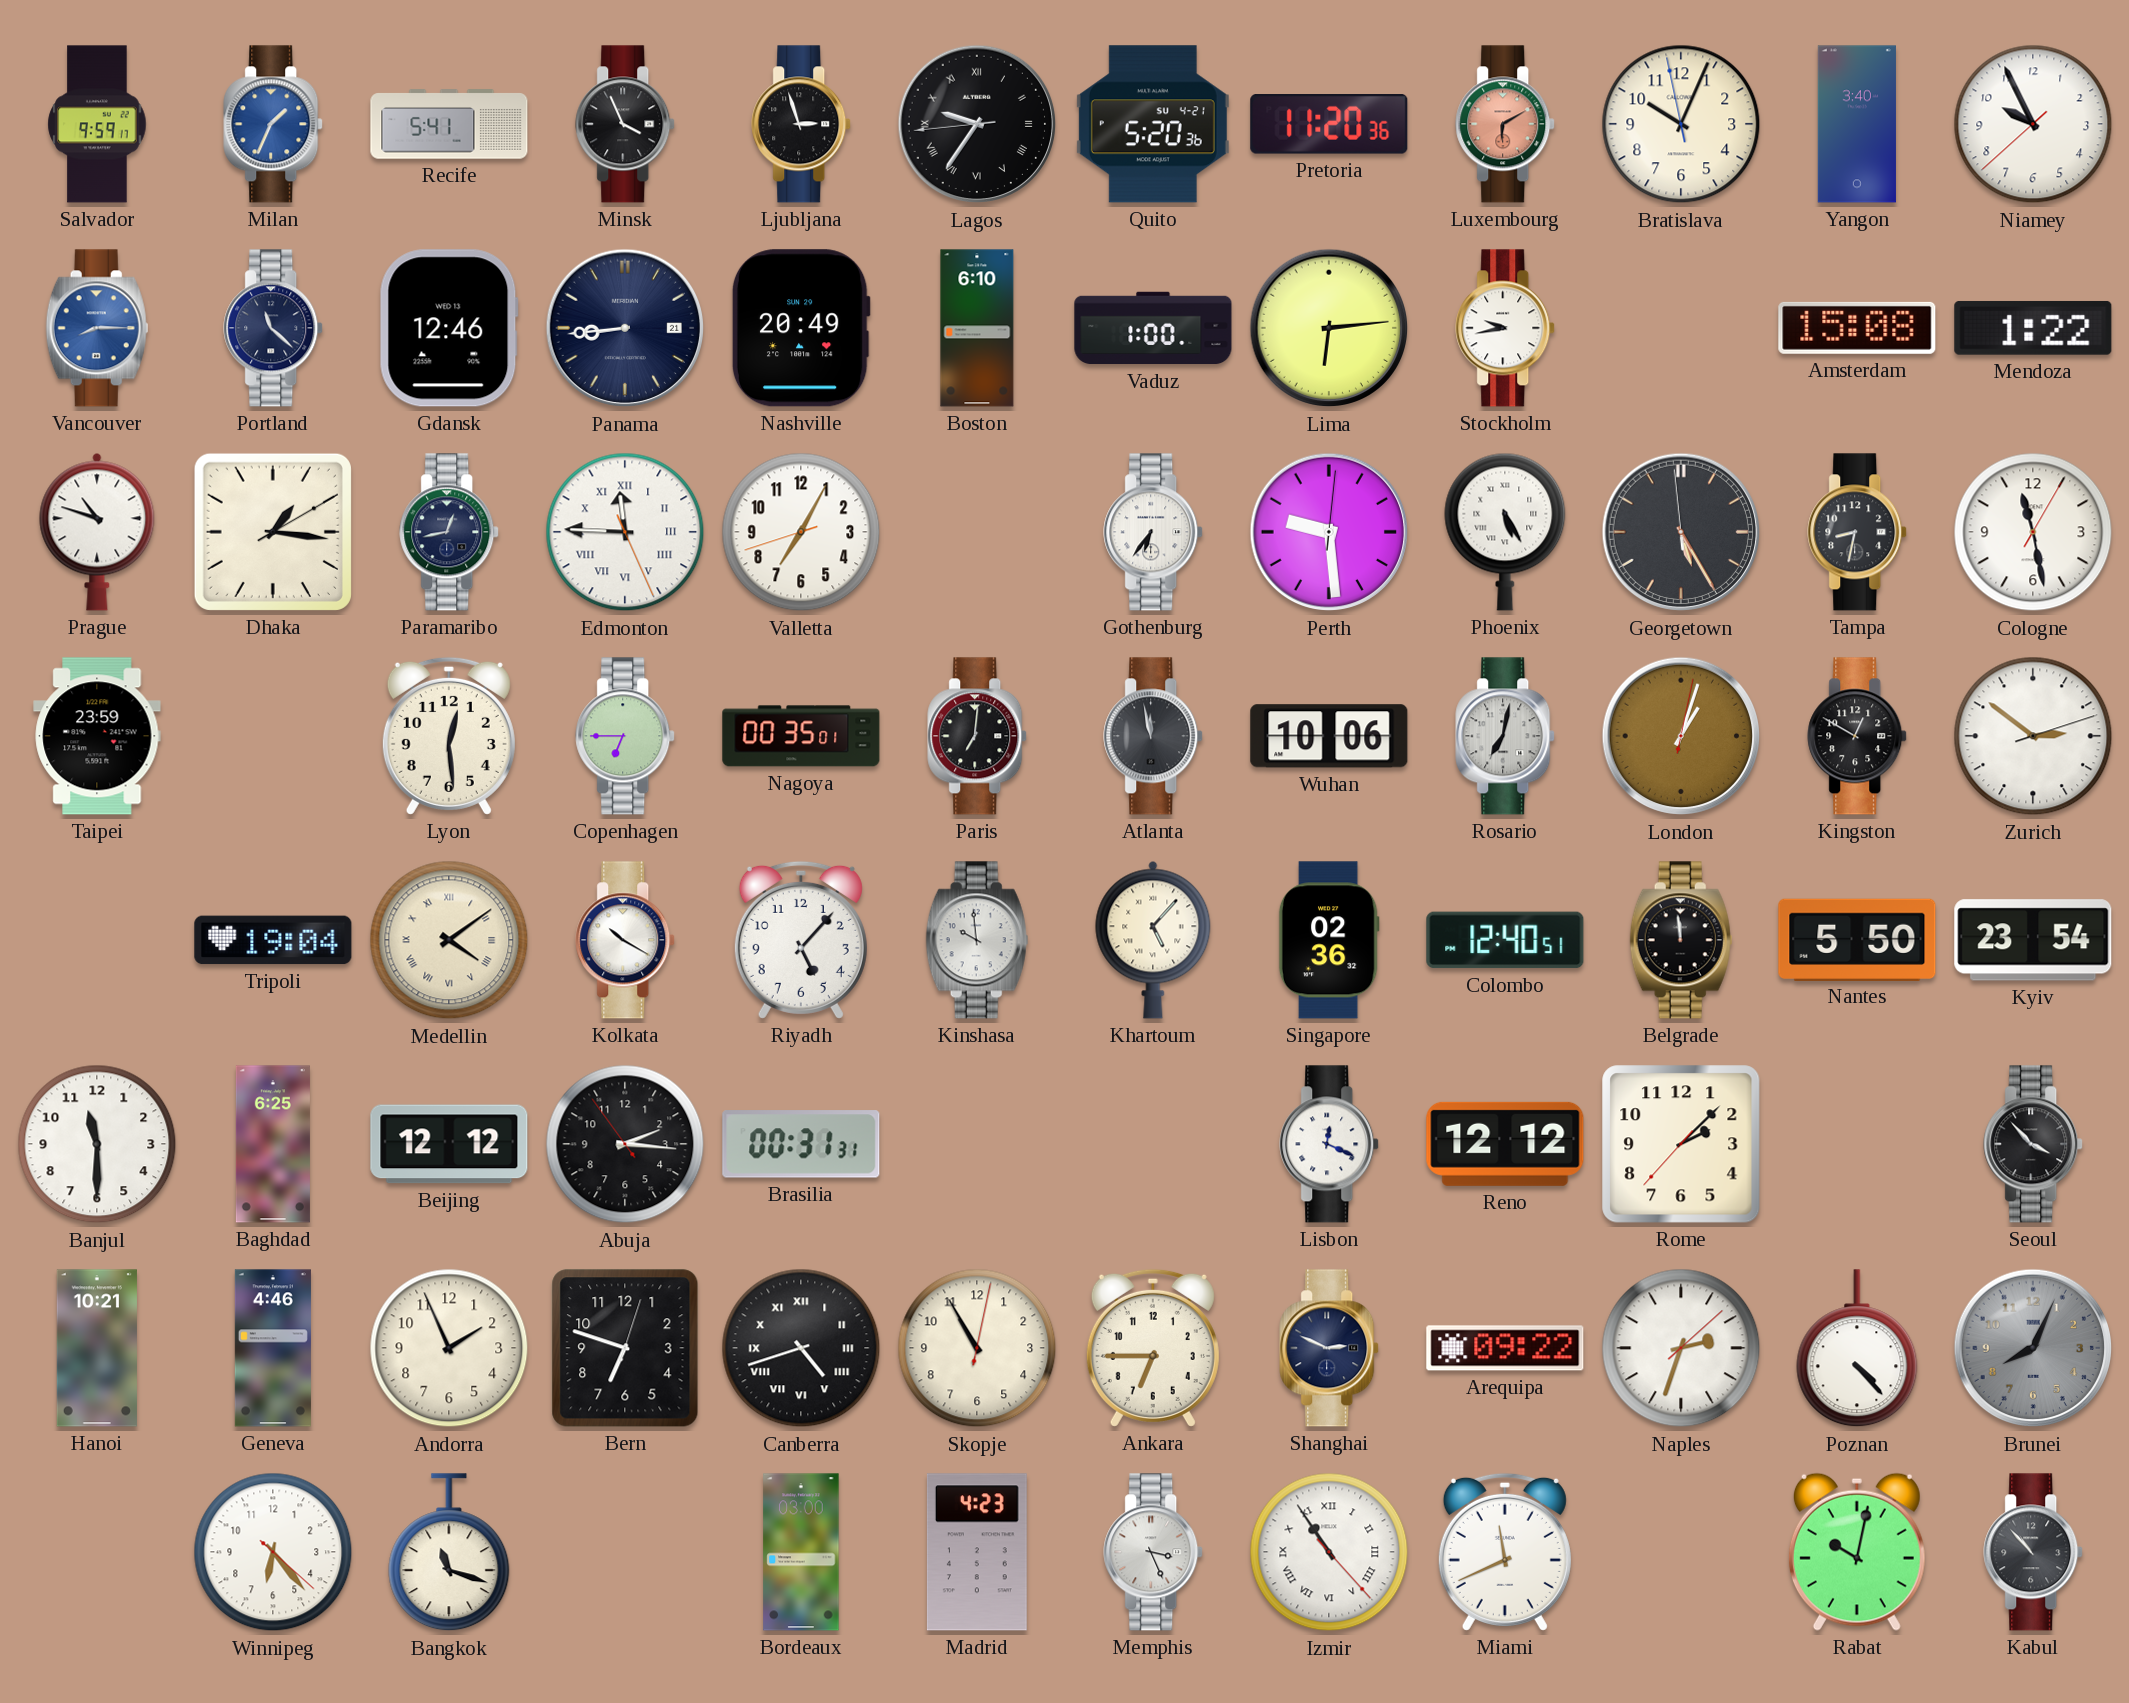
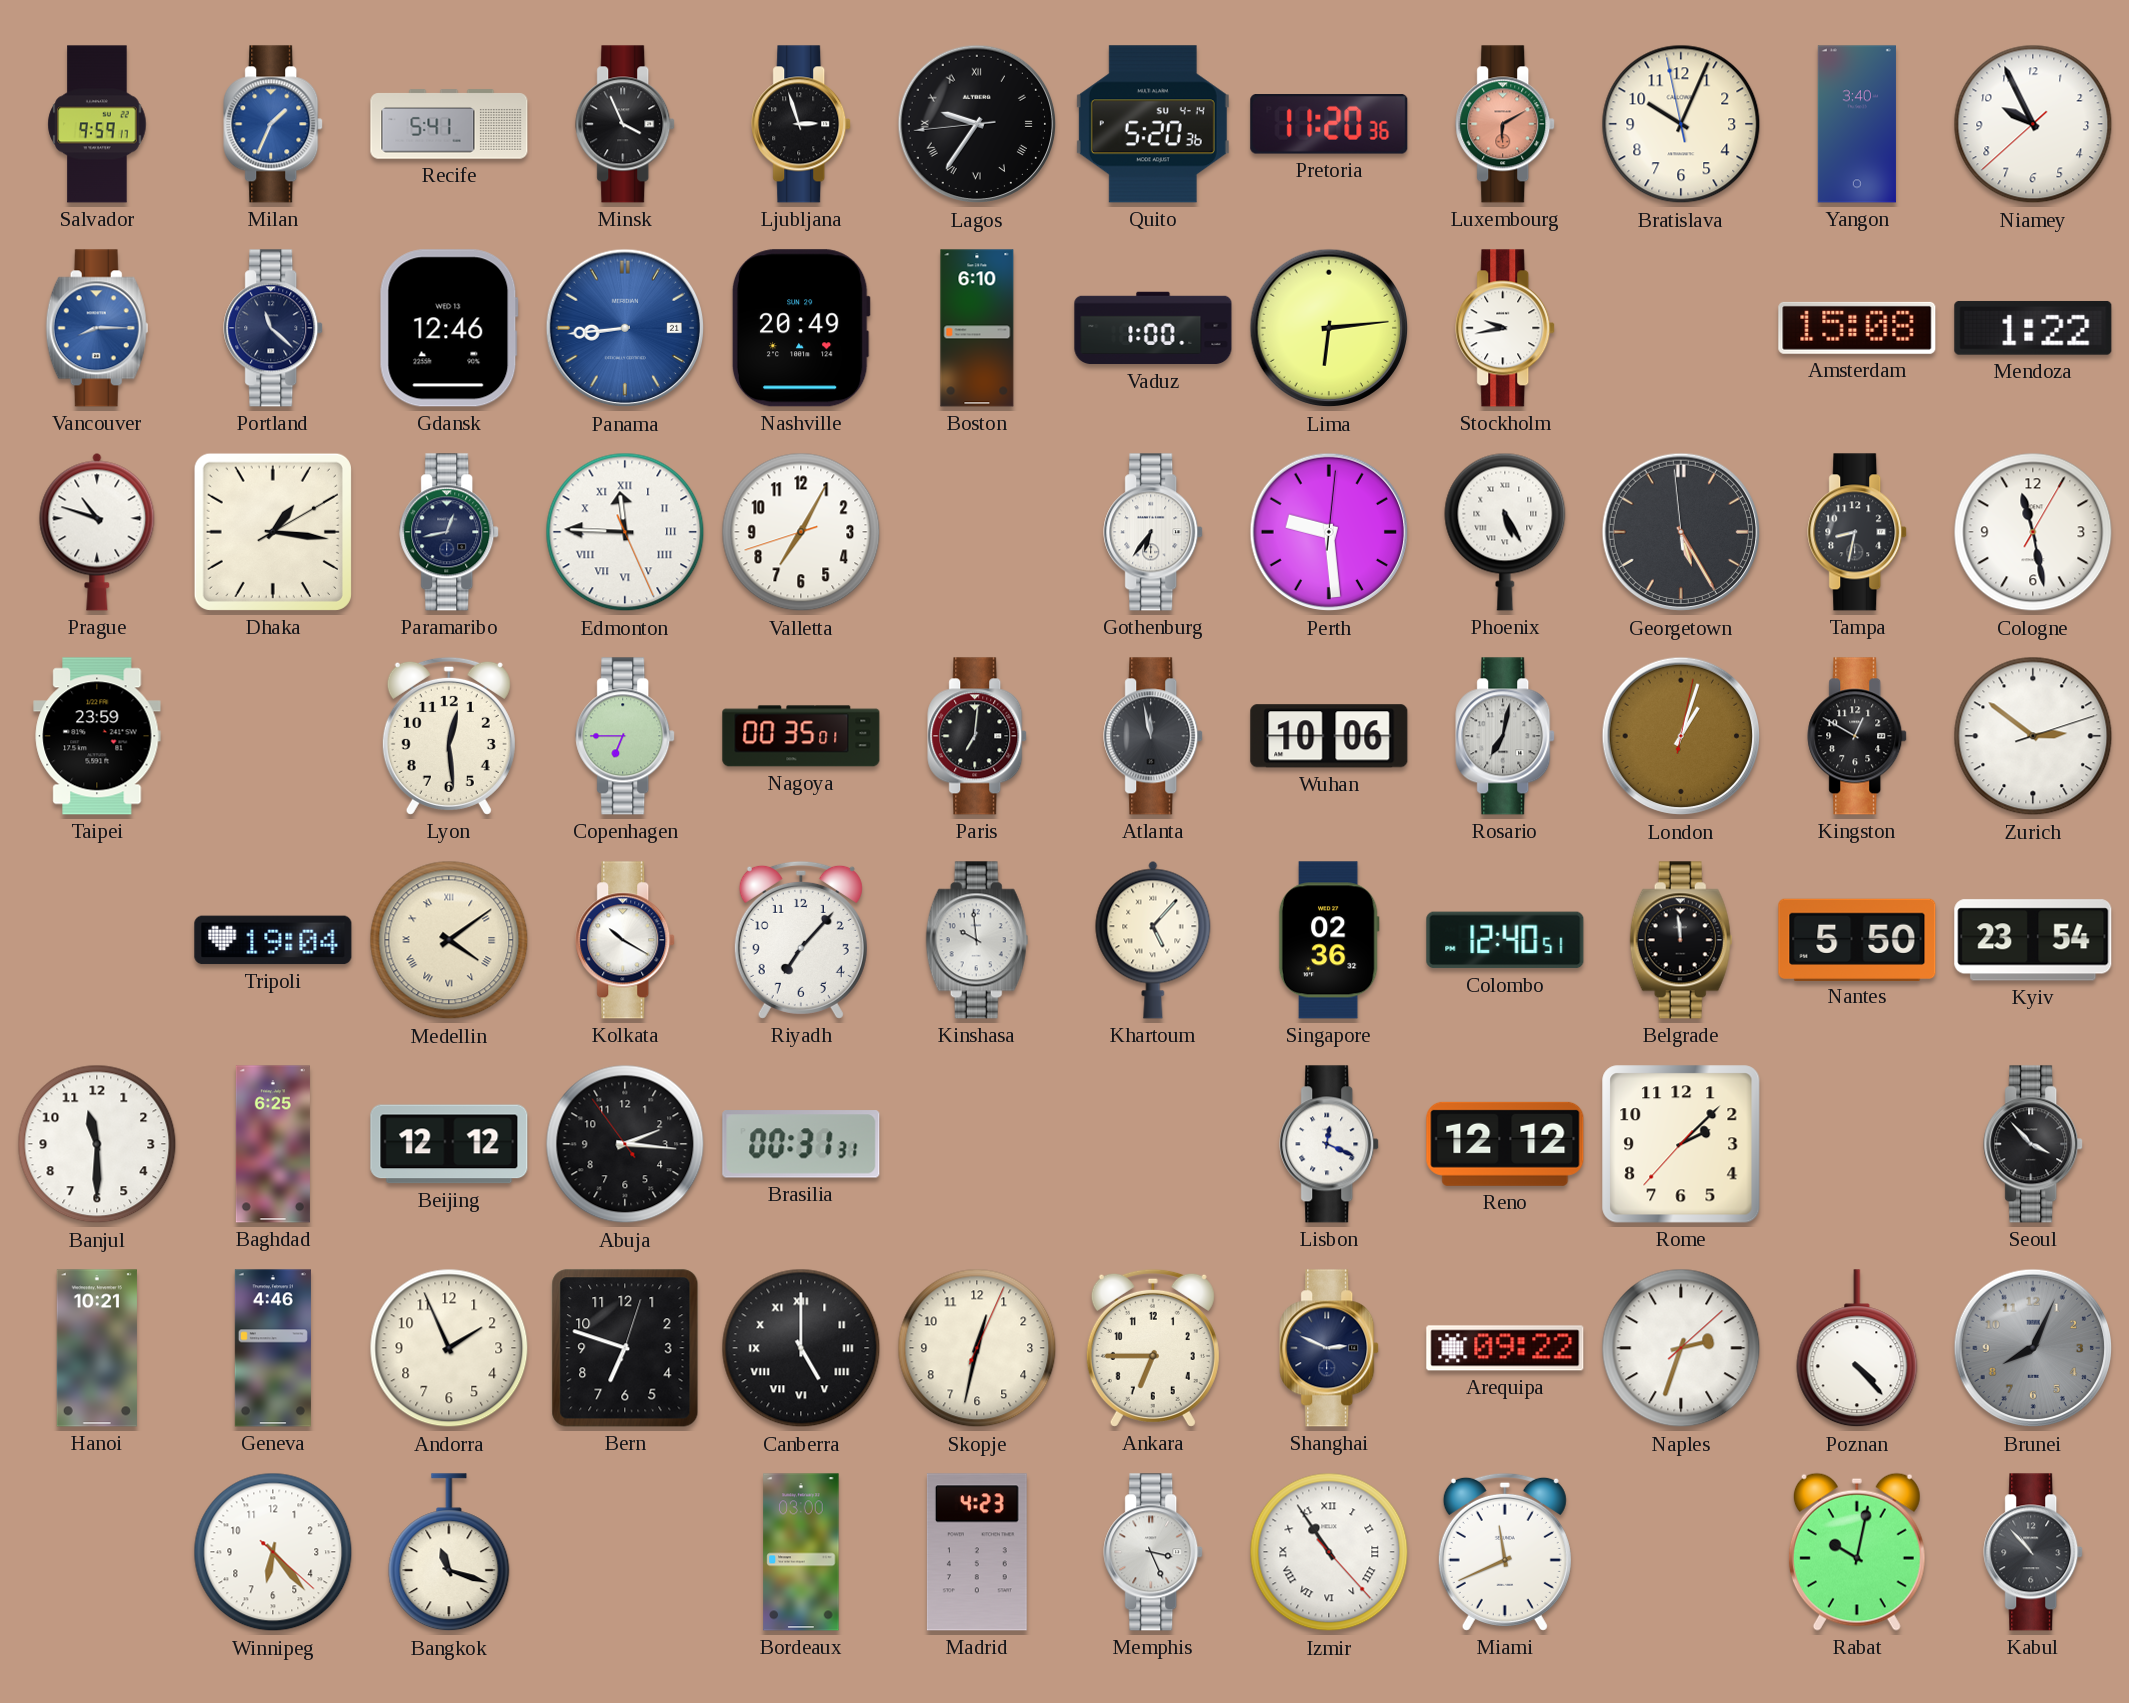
Quito date: SU 4-21 -> SU 4-14 (1153, 124)
Panama dial: navy -> blue (625, 328)
Riyadh: 5:07 -> 7:07 (801, 940)
Canberra: 4:42 -> 5:00 (801, 1348)
Skopje: 10:55 -> 12:32 (977, 1348)
